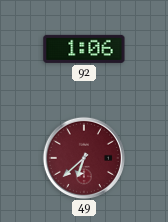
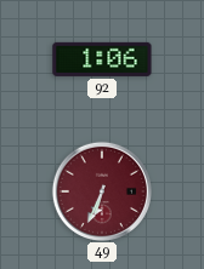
49: 6:38 -> 6:34 (101, 190)
